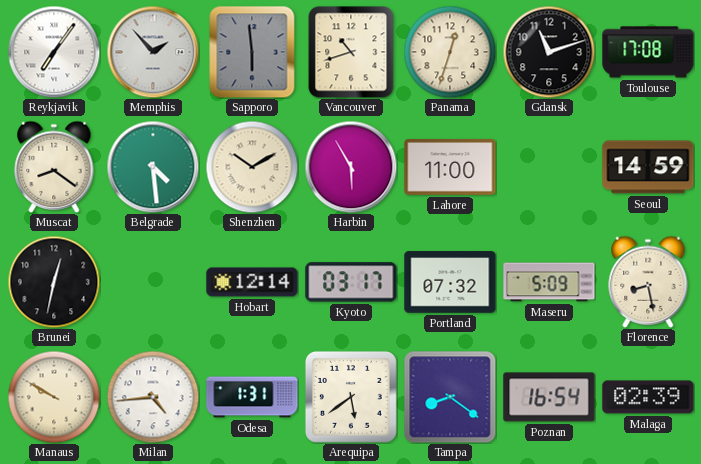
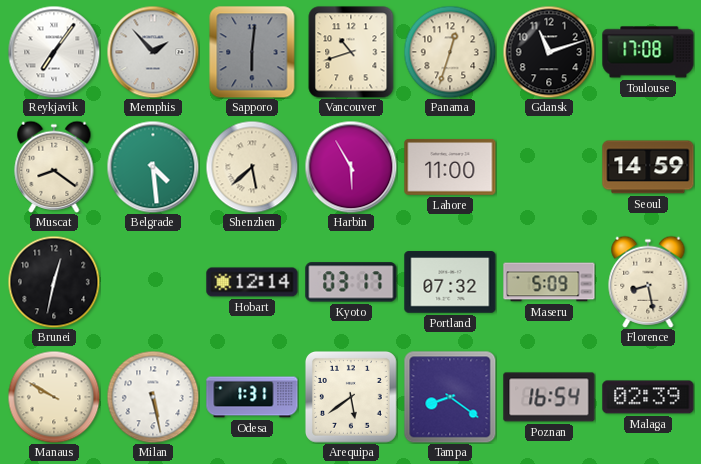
Sapporo: 5:59 -> 6:01 (252, 52)
Shenzhen: 10:10 -> 5:38 (252, 167)
Milan: 4:44 -> 5:28 (153, 397)
